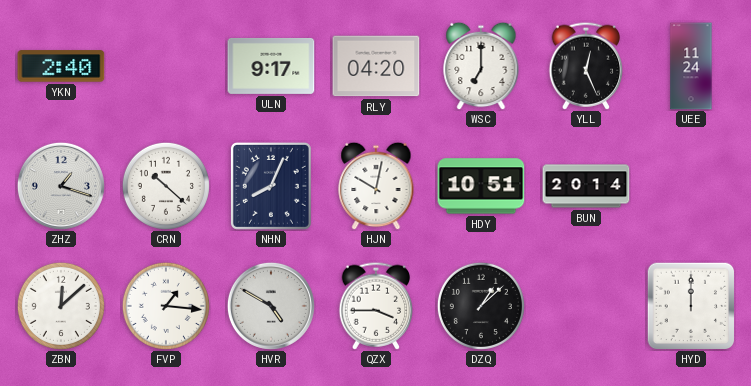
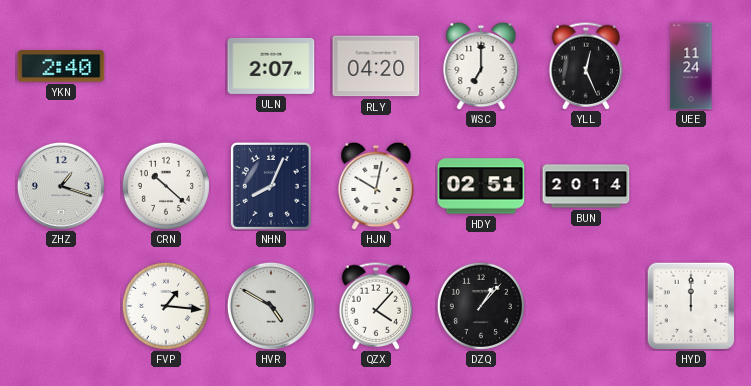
ULN: 9:17 -> 2:07 (271, 66)
HDY: 10:51 -> 02:51 (481, 186)
ZBN: 12:08 -> none (61, 306)
QZX: 3:45 -> 4:07 (376, 306)
DZQ: 1:08 -> 1:07 (481, 306)
